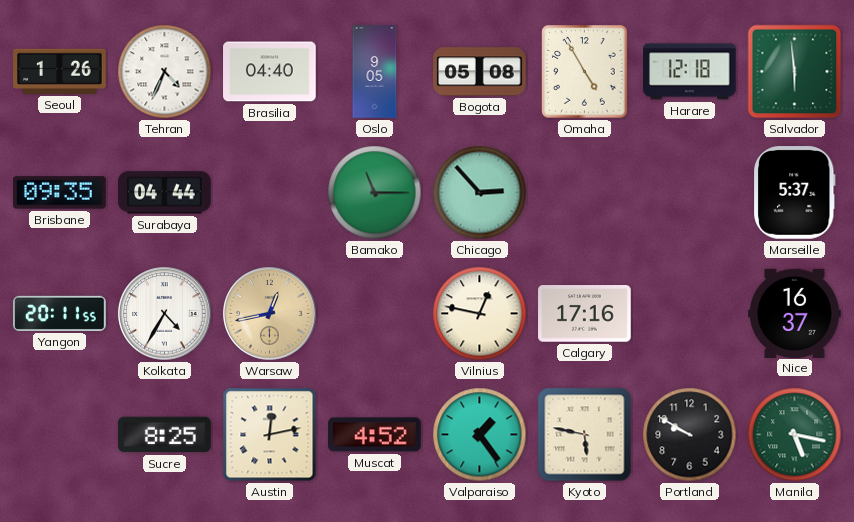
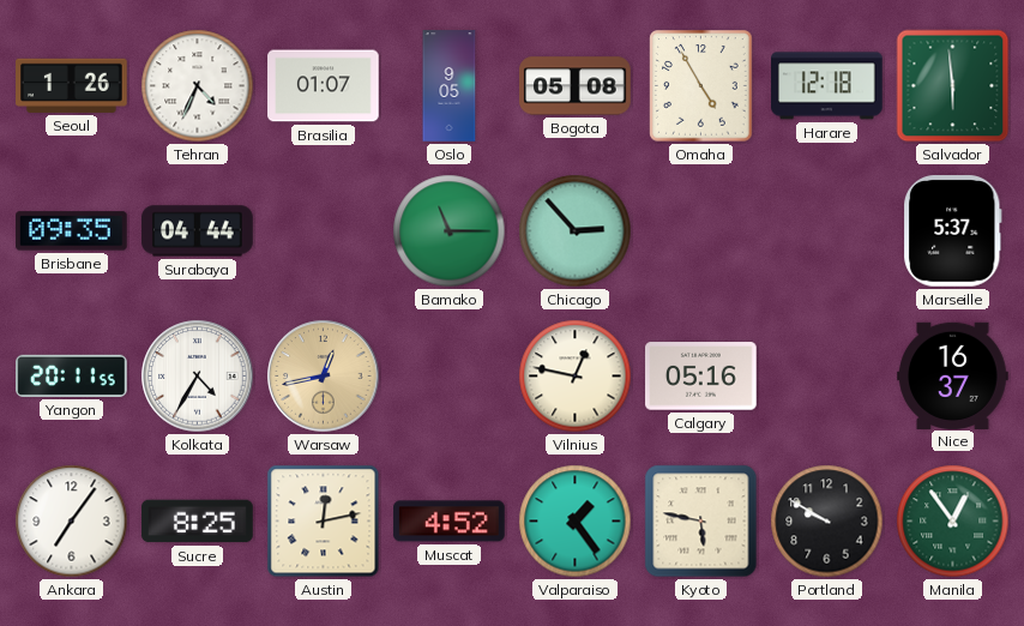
Brasilia: 04:40 -> 01:07 (324, 86)
Calgary: 17:16 -> 05:16 (701, 377)
Ankara: none -> 7:06 (72, 522)
Manila: 5:17 -> 12:54 (953, 522)
